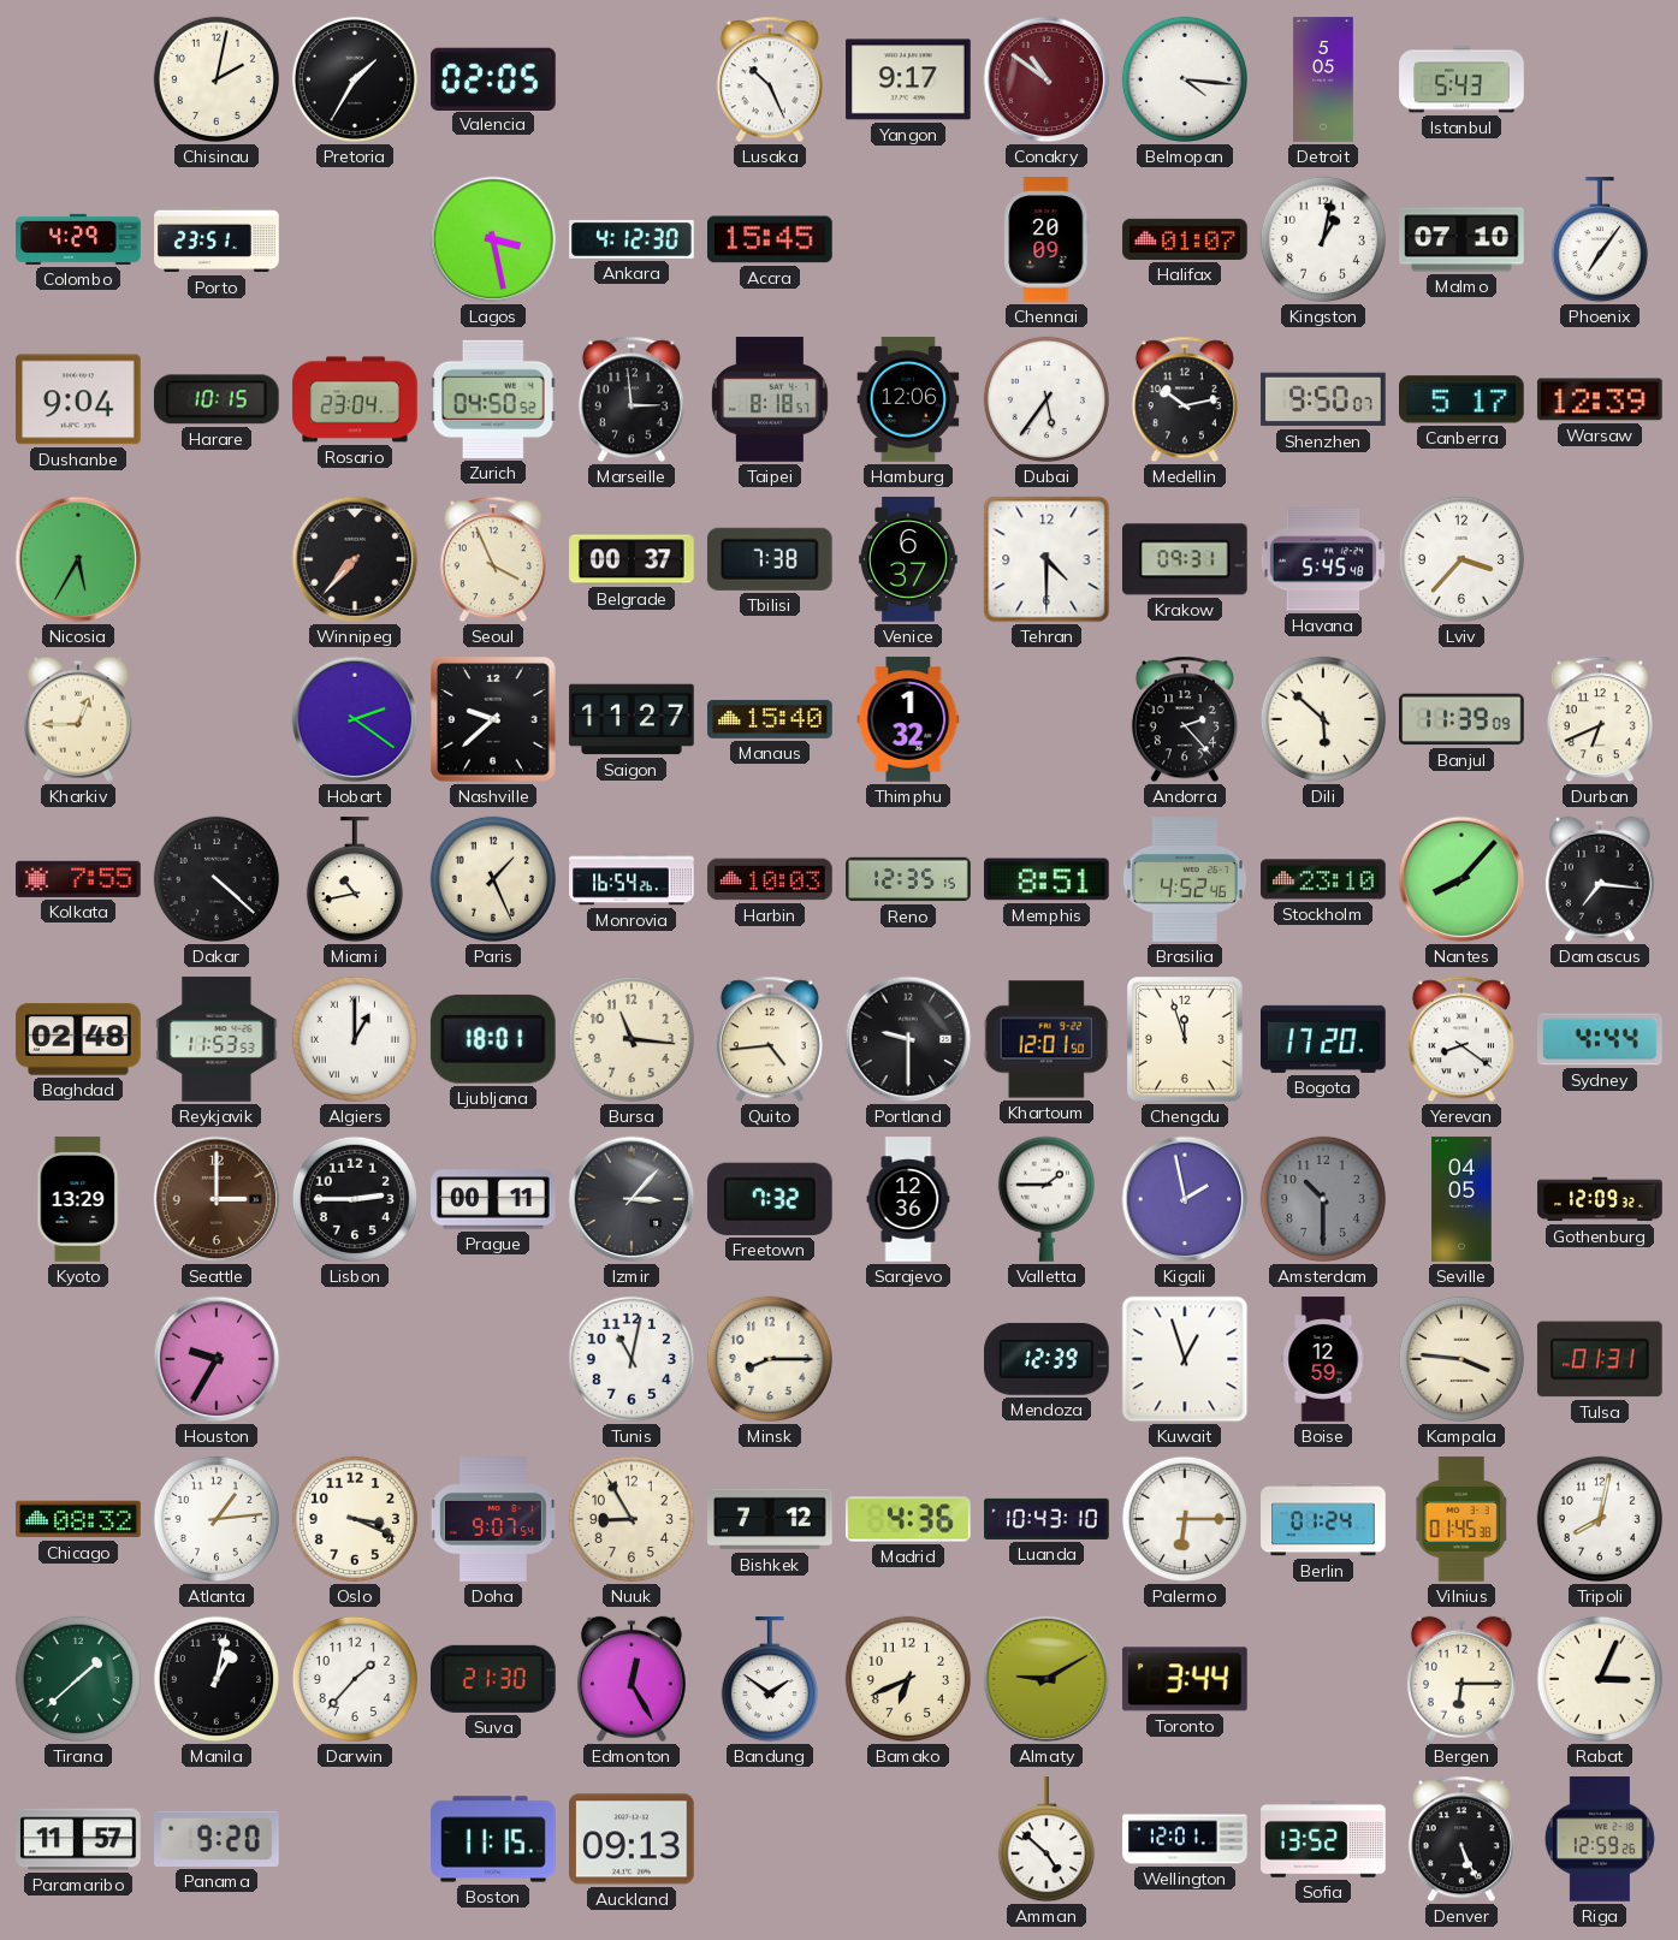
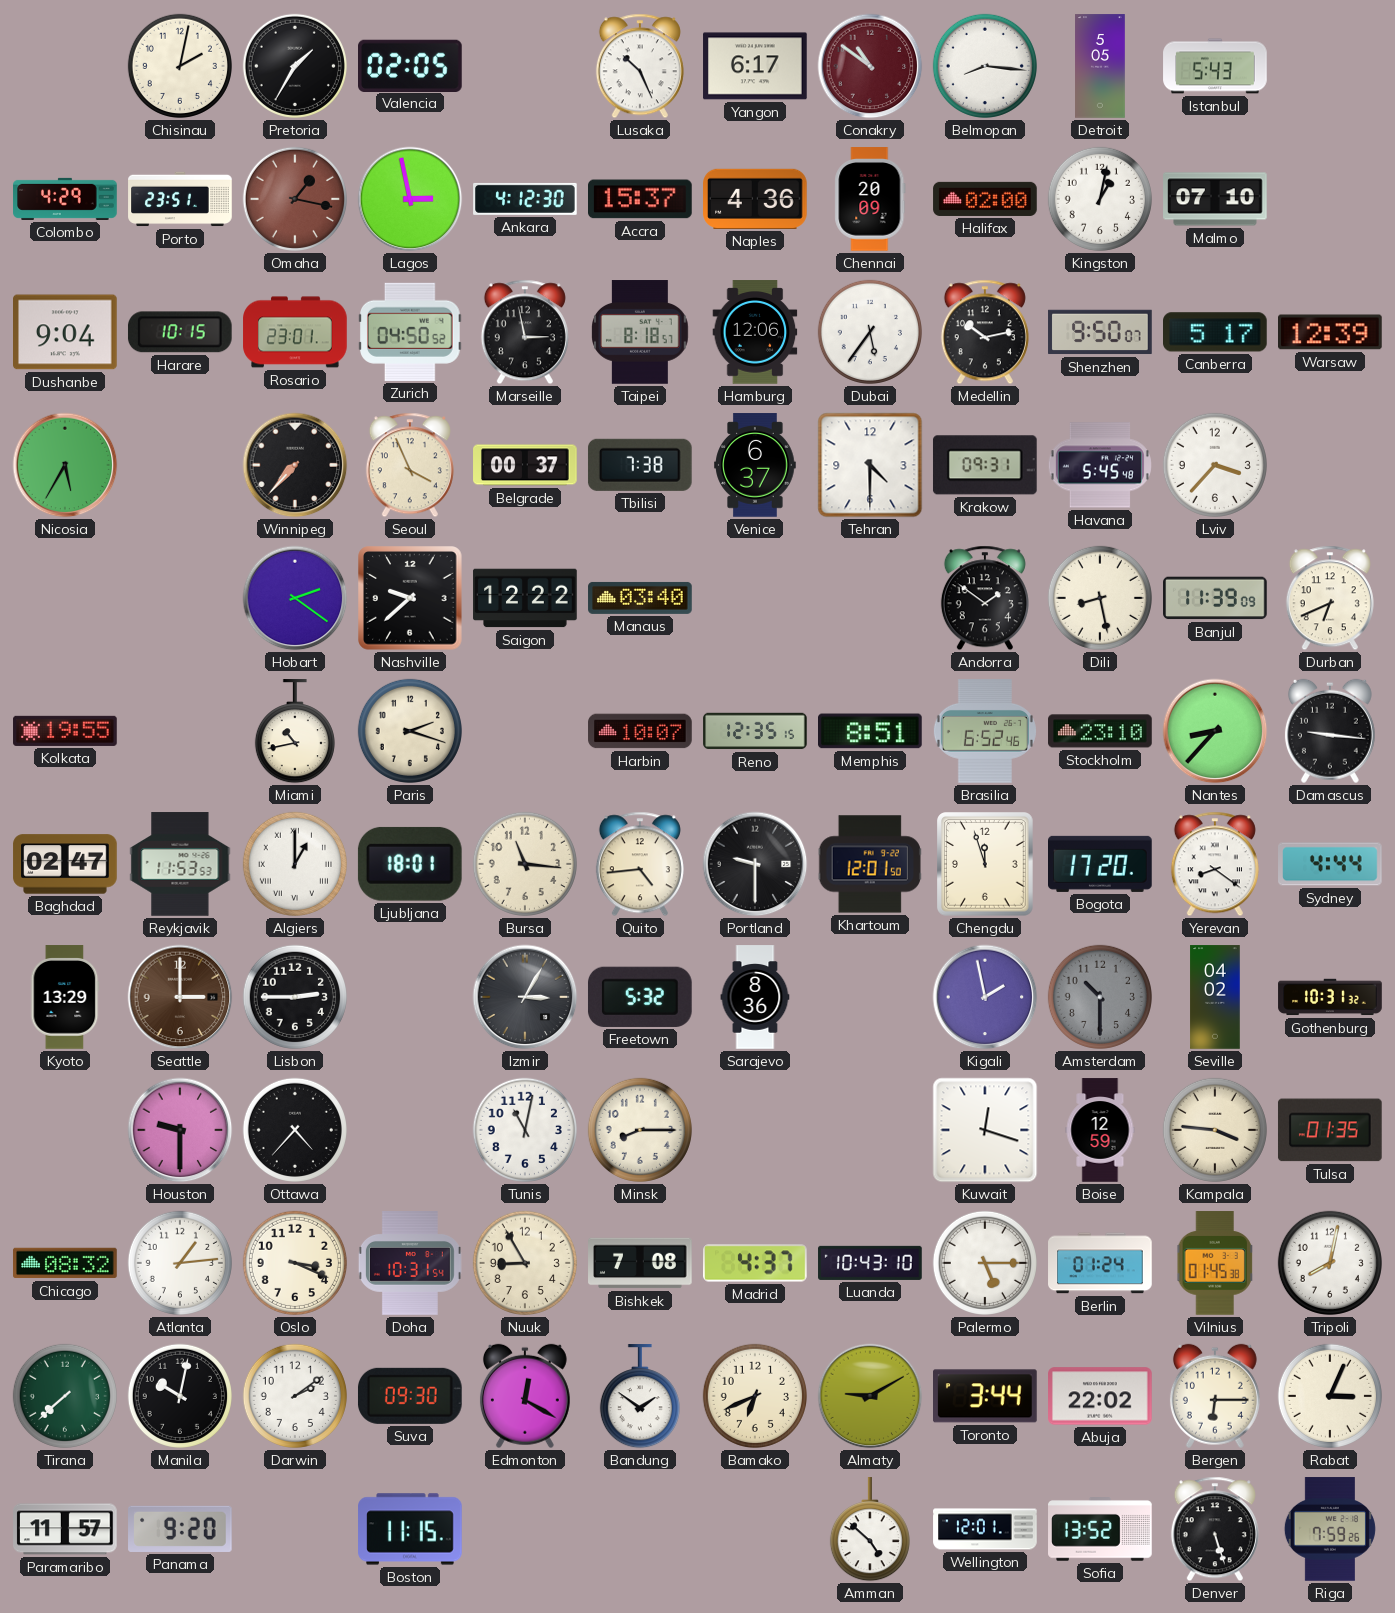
Yangon: 9:17 -> 6:17 (755, 66)
Belmopan: 4:16 -> 8:16 (985, 66)
Omaha: none -> 1:17 (295, 199)
Lagos: 3:28 -> 2:58 (410, 199)
Accra: 15:45 -> 15:37 (641, 199)
Naples: none -> 4:36 (755, 199)
Halifax: 01:07 -> 02:00 (985, 199)
Phoenix: 7:06 -> none (1600, 241)
Rosario: 23:04 -> 23:01 (295, 332)
Marseille: 2:59 -> 2:58 (525, 332)
Kharkiv: 12:45 -> none (78, 719)
Saigon: 11:27 -> 12:22 (525, 598)
Manaus: 15:40 -> 03:40 (640, 598)
Thimphu: 1:32 -> none (908, 719)
Andorra: 2:23 -> 1:51 (985, 598)
Dili: 5:52 -> 8:28 (1100, 598)
Kolkata: 7:55 -> 19:55 (65, 731)
Dakar: 4:22 -> none (217, 879)
Paris: 1:26 -> 2:18 (410, 731)
Monrovia: 16:54 -> none (632, 879)
Harbin: 10:03 -> 10:07 (640, 731)
Brasilia: 4:52 -> 6:52 (985, 731)
Nantes: 8:07 -> 8:37 (1215, 731)
Damascus: 7:16 -> 9:16 (1330, 731)
Baghdad: 02:48 -> 02:47 (65, 864)
Prague: 00:11 -> none (493, 1199)
Izmir: 3:07 -> 3:05 (525, 997)
Freetown: 7:32 -> 5:32 (640, 997)
Sarajevo: 12:36 -> 8:36 (755, 997)
Valletta: 1:45 -> none (1046, 1199)
Seville: 04:05 -> 04:02 (1215, 997)
Gothenburg: 12:09 -> 10:31 (1330, 997)
Houston: 9:35 -> 9:30 (180, 1130)
Ottawa: none -> 4:37 (295, 1130)
Mendoza: 12:39 -> none (1048, 1359)
Kuwait: 12:57 -> 12:18 (985, 1130)
Tulsa: 01:31 -> 01:35 (1330, 1130)
Doha: 9:07 -> 10:31 (410, 1263)
Bishkek: 7:12 -> 7:08 (640, 1263)
Madrid: 4:36 -> 4:37 (755, 1263)
Palermo: 6:15 -> 5:15 (985, 1263)
Tirana: 1:38 -> 7:38 (65, 1396)
Manila: 1:02 -> 10:02 (180, 1396)
Darwin: 1:37 -> 2:09 (295, 1396)
Suva: 21:30 -> 09:30 (410, 1396)
Edmonton: 12:25 -> 12:20 (525, 1396)
Abuja: none -> 22:02 (1100, 1396)
Auckland: 09:13 -> none (632, 1839)
Denver: 5:26 -> 5:27 (1215, 1529)
Riga: 12:59 -> 7:59 (1330, 1529)
